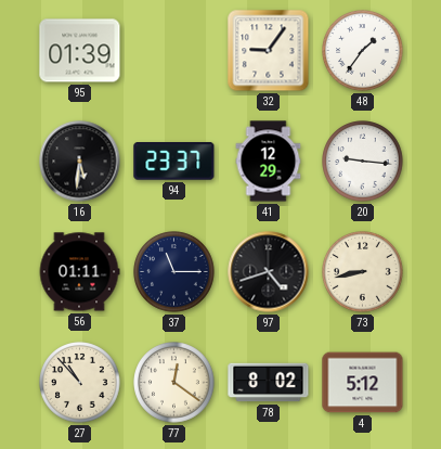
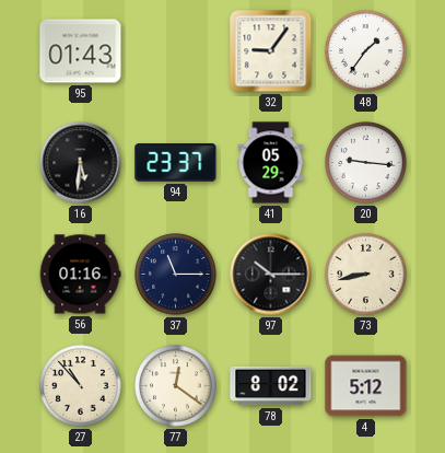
95: 01:39 -> 01:43 (81, 51)
41: 12:29 -> 05:29 (271, 163)
56: 01:11 -> 01:16 (80, 275)
97: 4:42 -> 10:15 (271, 275)
